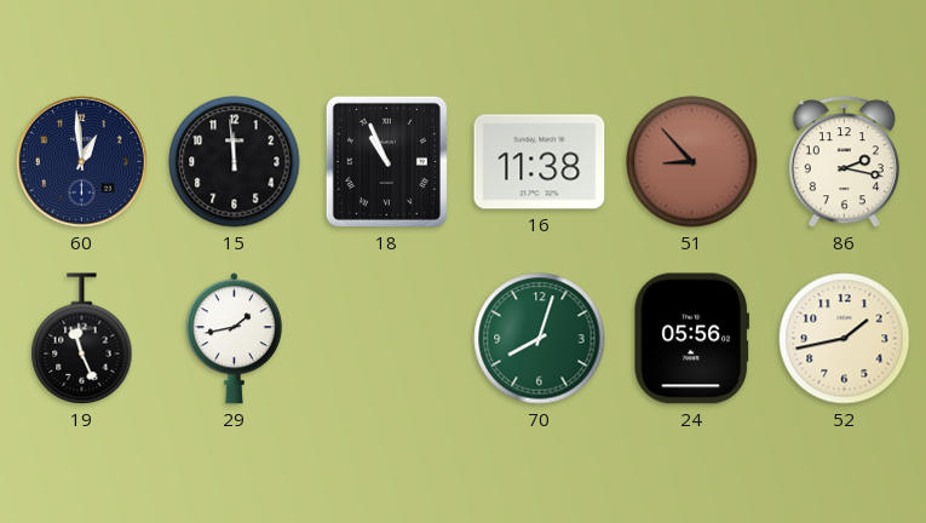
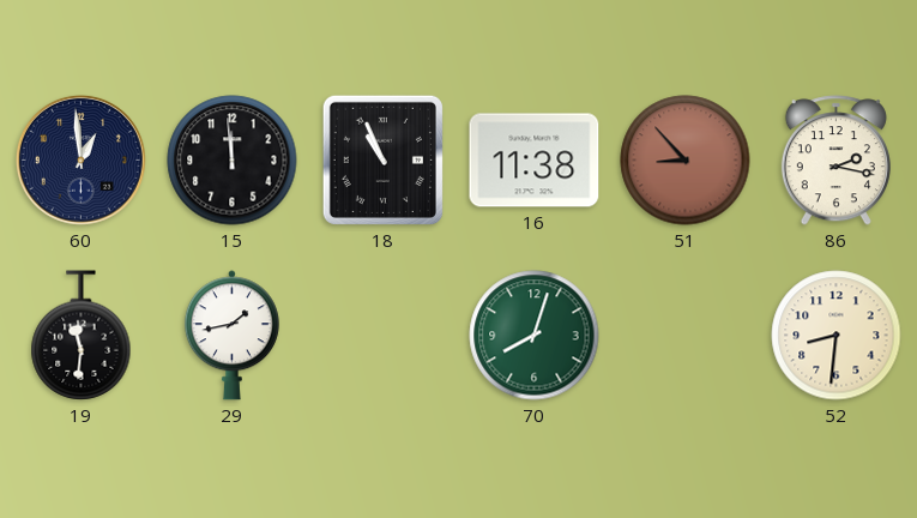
19: 11:26 -> 11:31 (82, 336)
24: 05:56 -> none (692, 339)
52: 1:43 -> 8:31 (837, 336)
